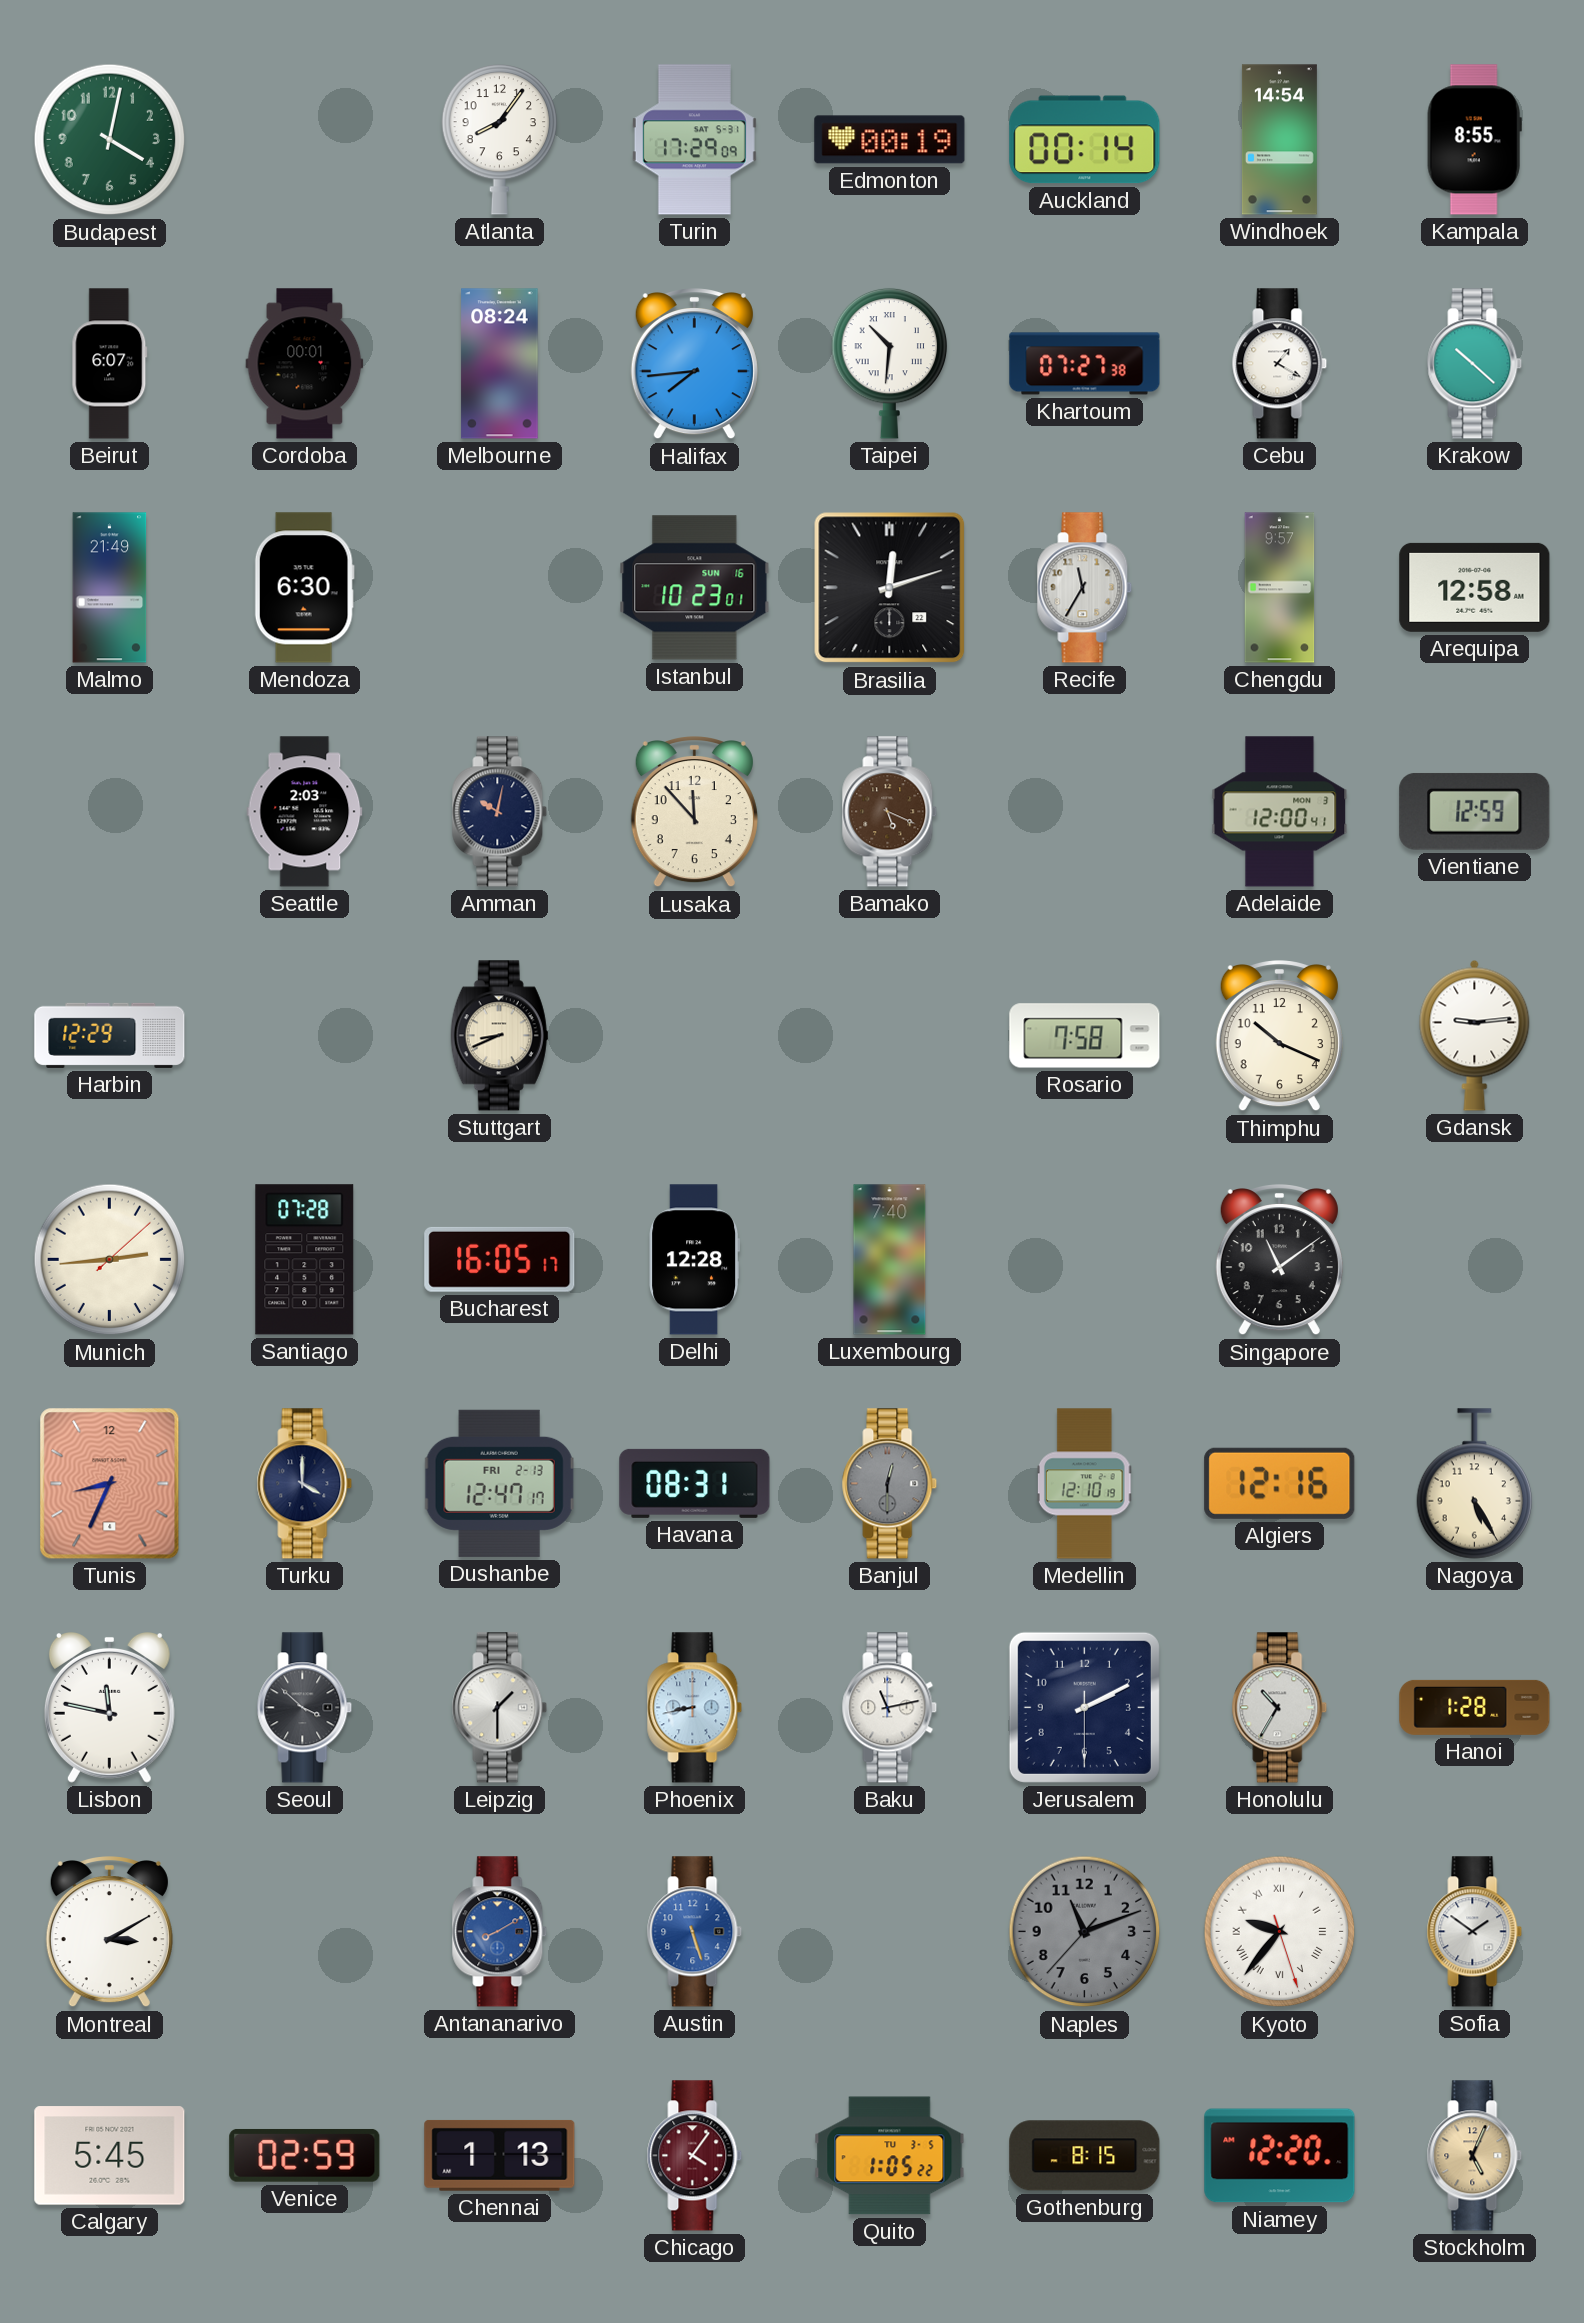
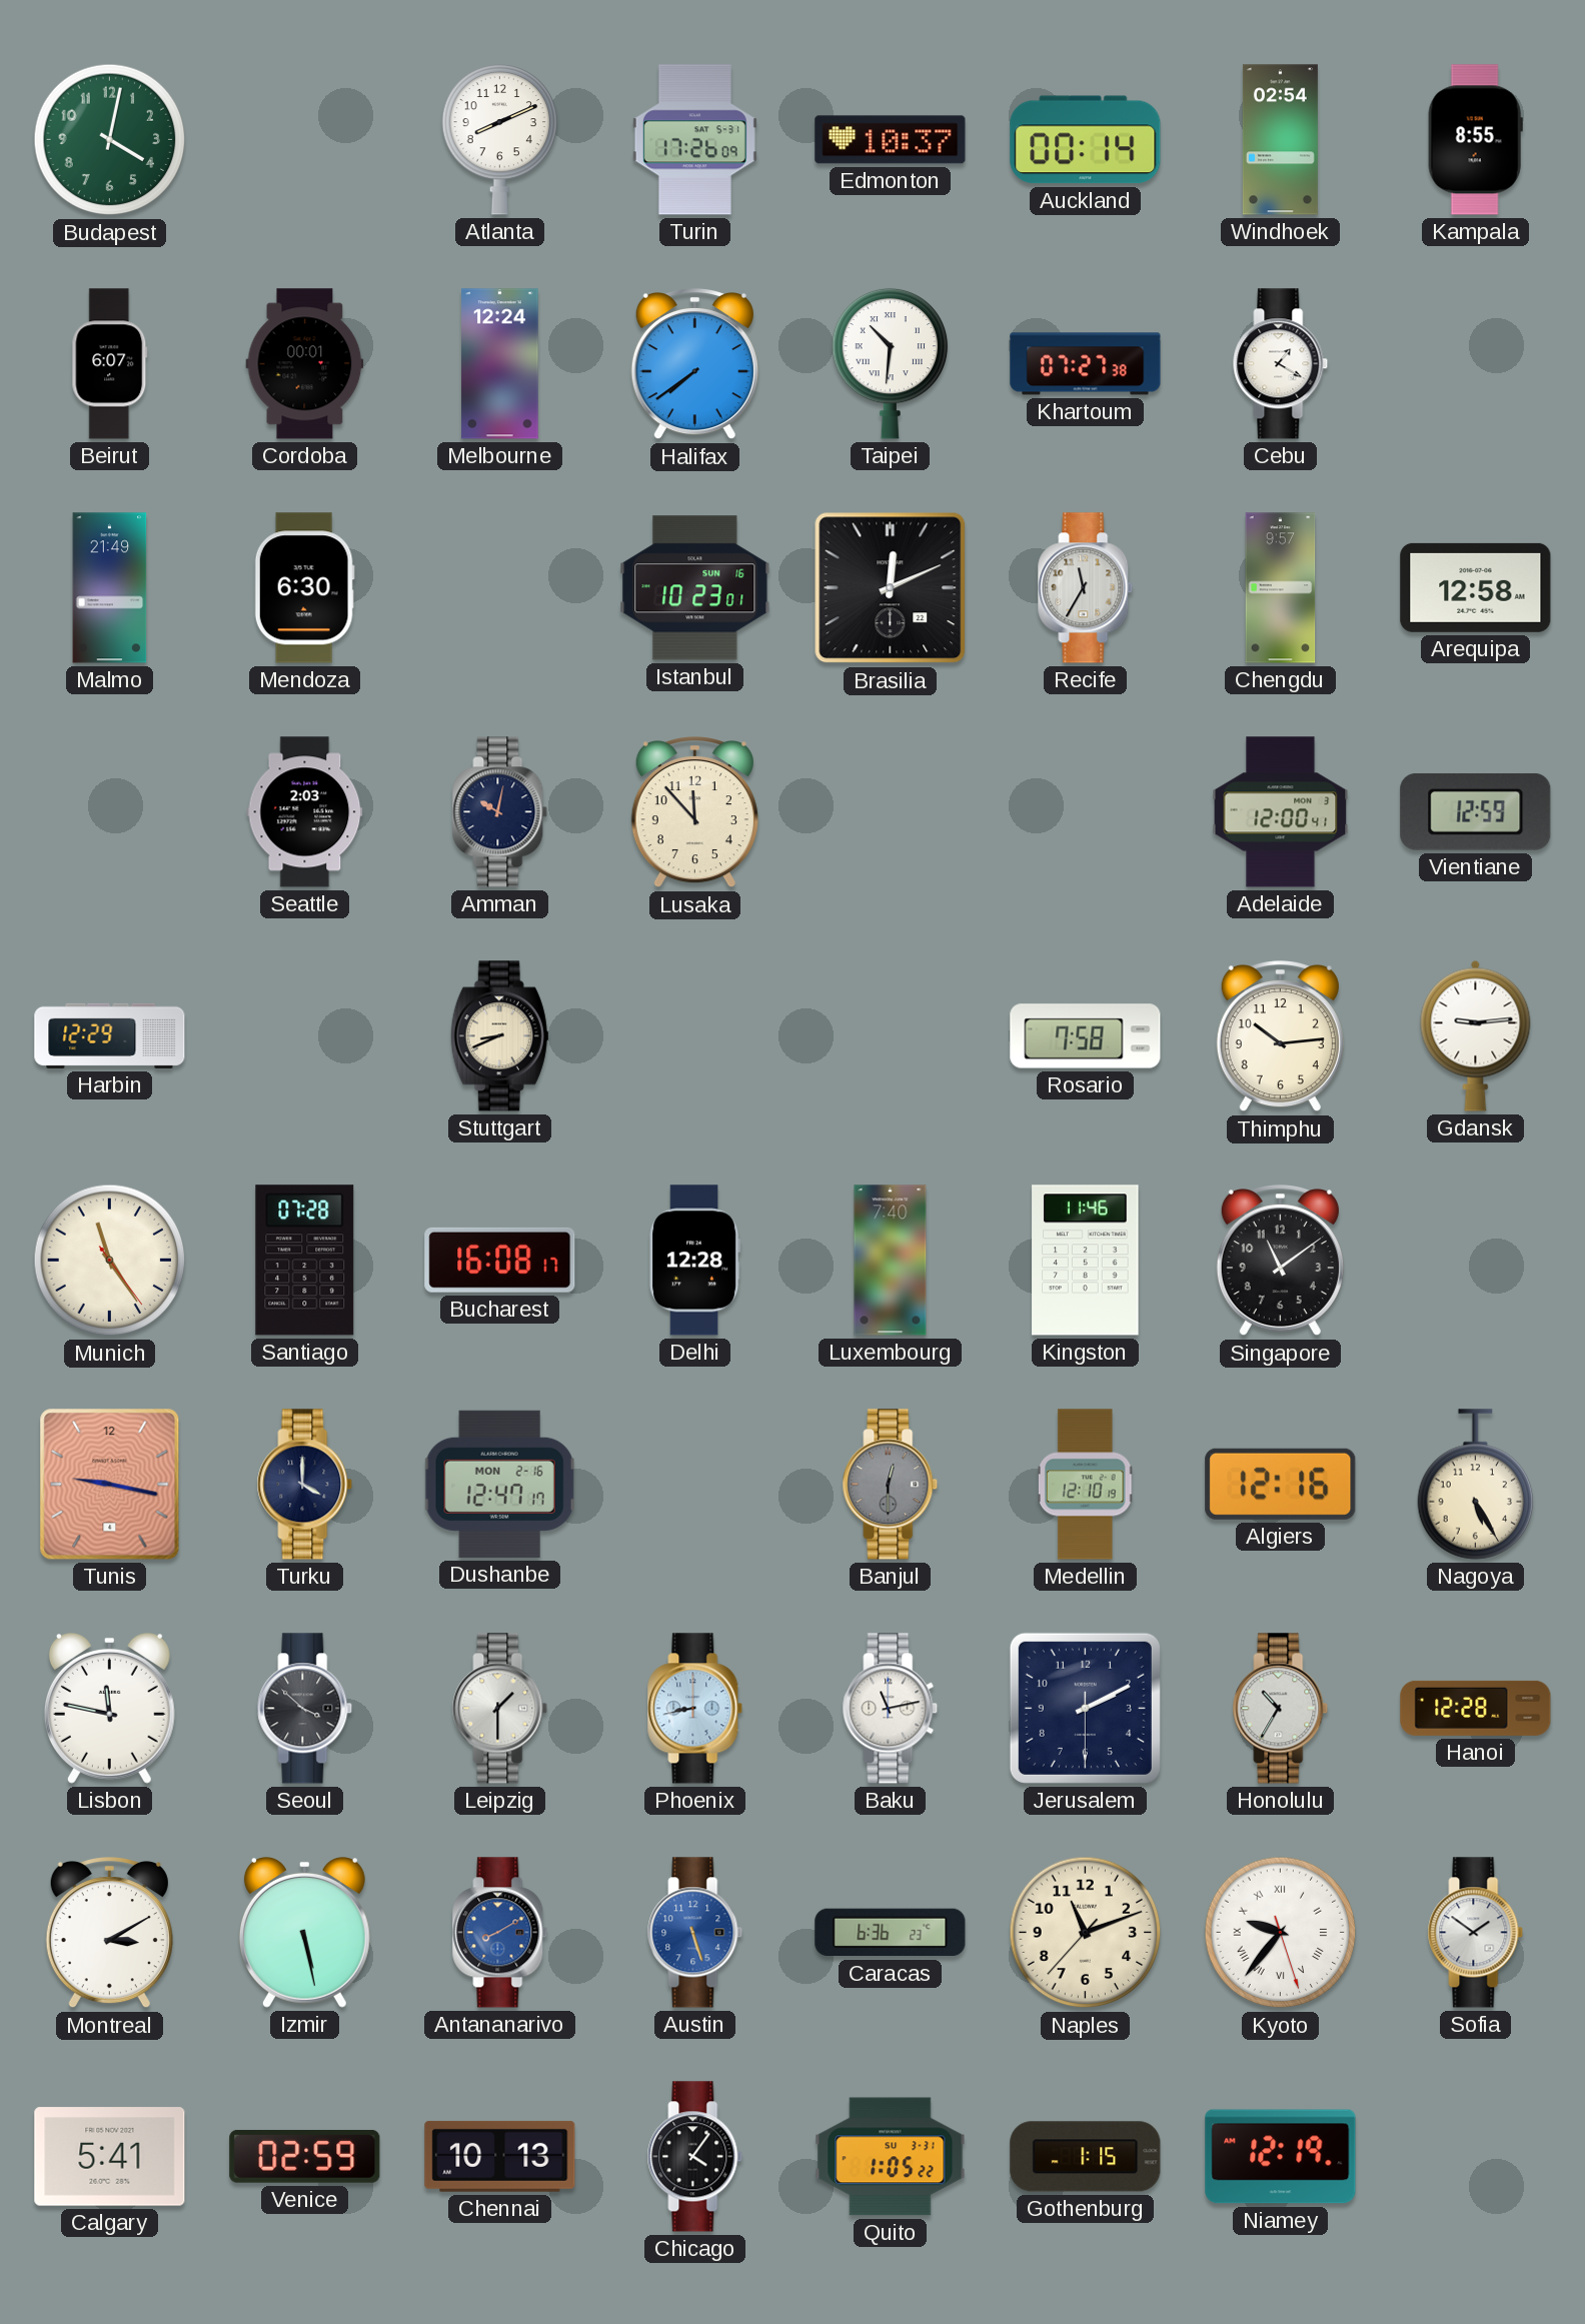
Atlanta: 8:06 -> 8:11 (500, 139)
Turin: 17:29 -> 17:26 (694, 140)
Edmonton: 00:19 -> 10:37 (891, 140)
Windhoek: 14:54 -> 02:54 (1280, 140)
Melbourne: 08:24 -> 12:24 (500, 364)
Halifax: 7:44 -> 7:39 (694, 365)
Krakow: 10:22 -> none (1475, 364)
Brasilia: 12:12 -> 12:11 (891, 588)
Bamako: 5:19 -> none (890, 812)
Thimphu: 10:19 -> 10:14 (1280, 1037)
Munich: 2:44 -> 11:24 (110, 1261)
Bucharest: 16:05 -> 16:08 (500, 1260)
Kingston: none -> 11:46 (1086, 1261)
Tunis: 8:34 -> 9:17 (110, 1485)
Dushanbe date: FRI 2-13 -> MON 2-16 (499, 1484)
Havana: 08:31 -> none (695, 1483)
Hanoi: 1:28 -> 12:28 (1476, 1708)
Izmir: none -> 5:28 (304, 1933)
Caracas: none -> 6:36 (891, 1933)
Naples dial: grey -> cream (1086, 1933)
Calgary: 5:45 -> 5:41 (110, 2157)
Chennai: 1:13 -> 10:13 (500, 2156)
Chicago dial: burgundy -> black (695, 2157)
Quito date: TU 3-5 -> SU 3-31 (891, 2157)
Gothenburg: 8:15 -> 1:15 (1086, 2157)
Niamey: 12:20 -> 12:19 (1281, 2157)
Stockholm: 5:04 -> none (1475, 2156)
